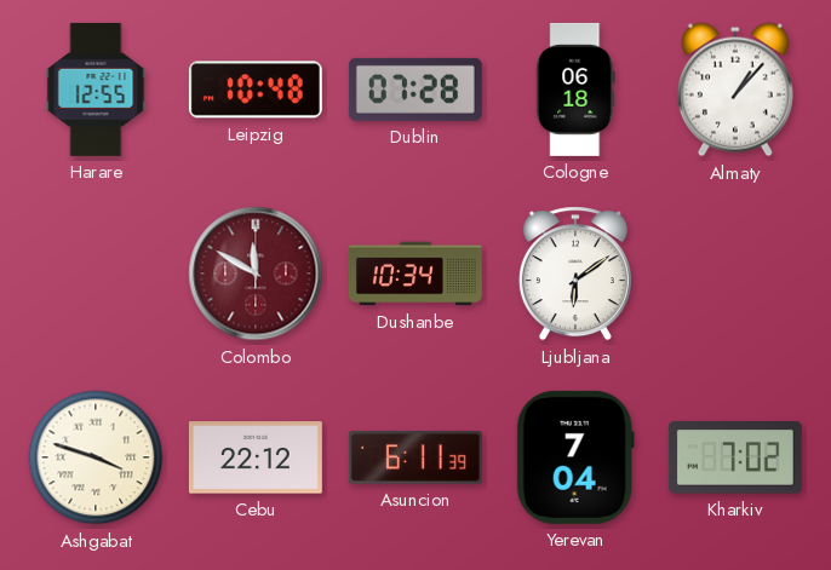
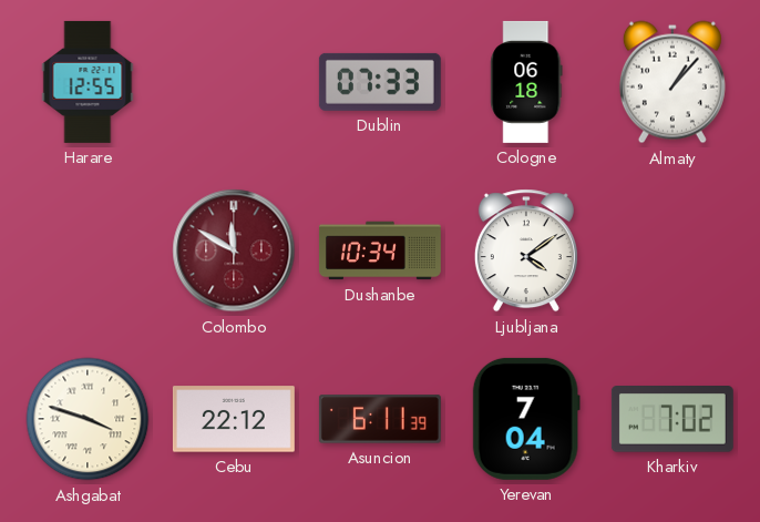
Leipzig: 10:48 -> none (256, 90)
Dublin: 07:28 -> 07:33 (380, 82)
Ljubljana: 6:09 -> 4:09 (526, 250)
